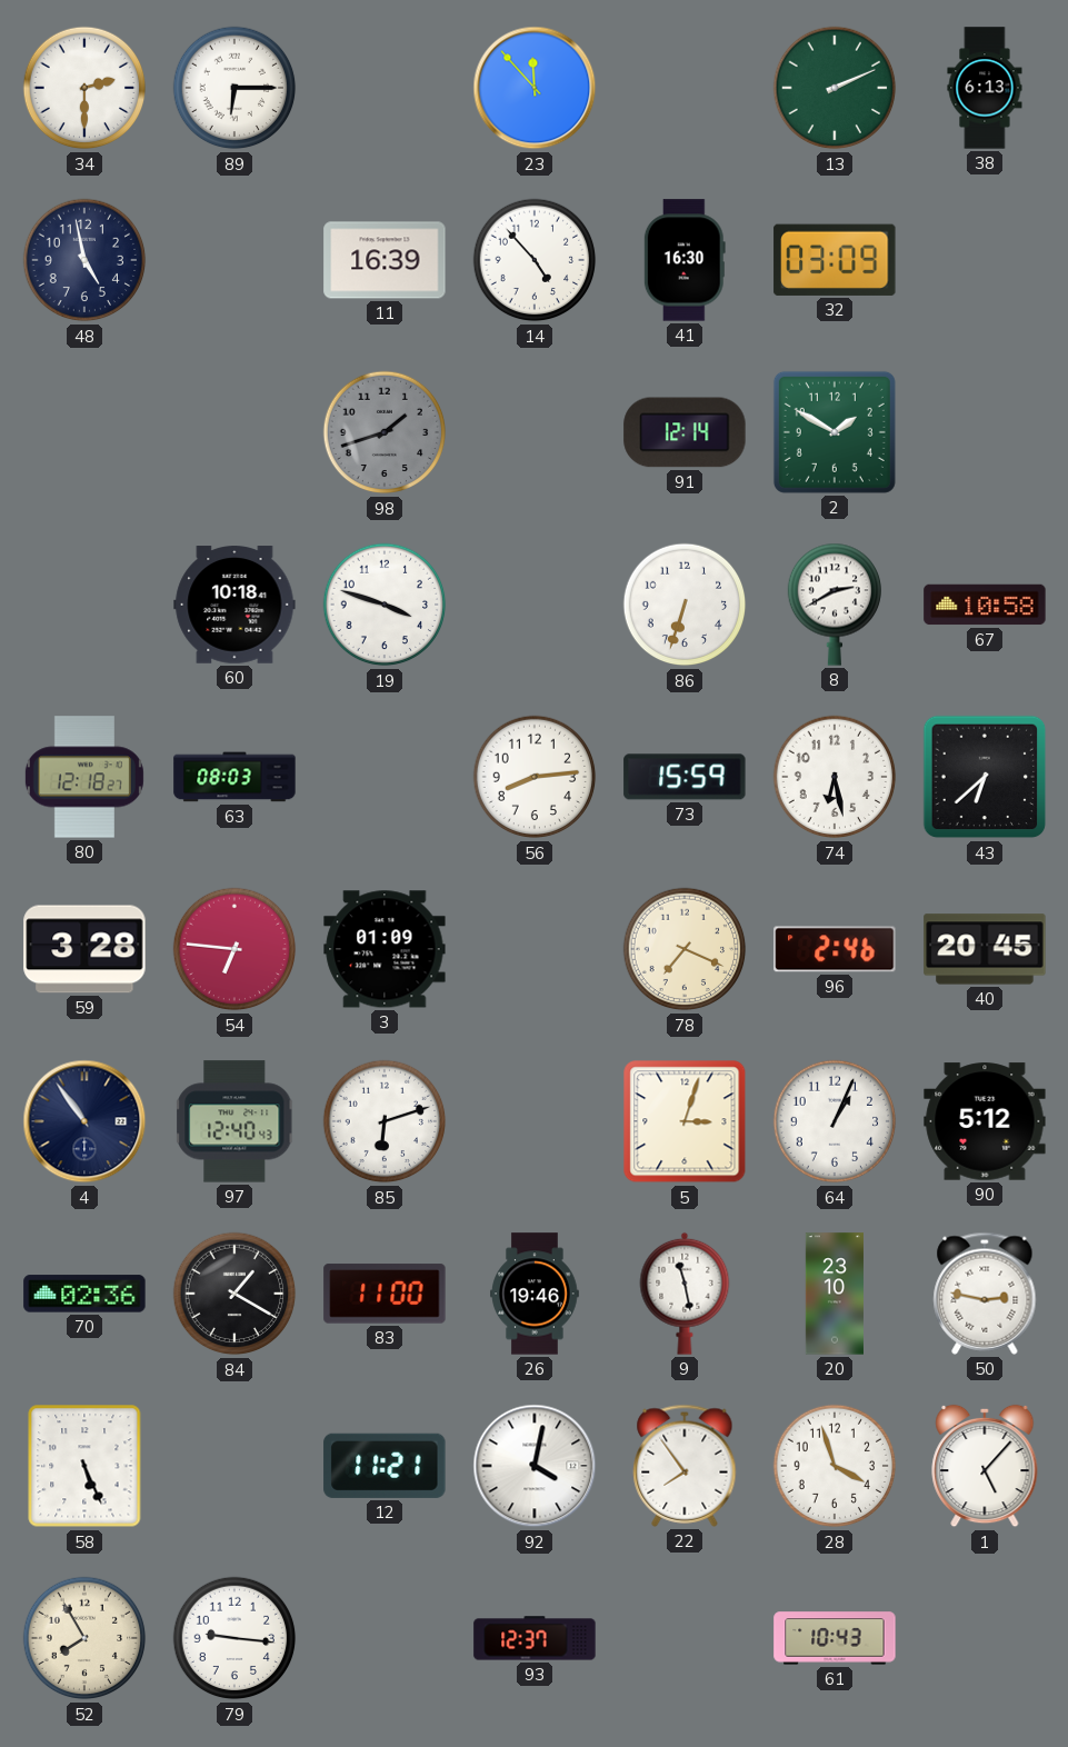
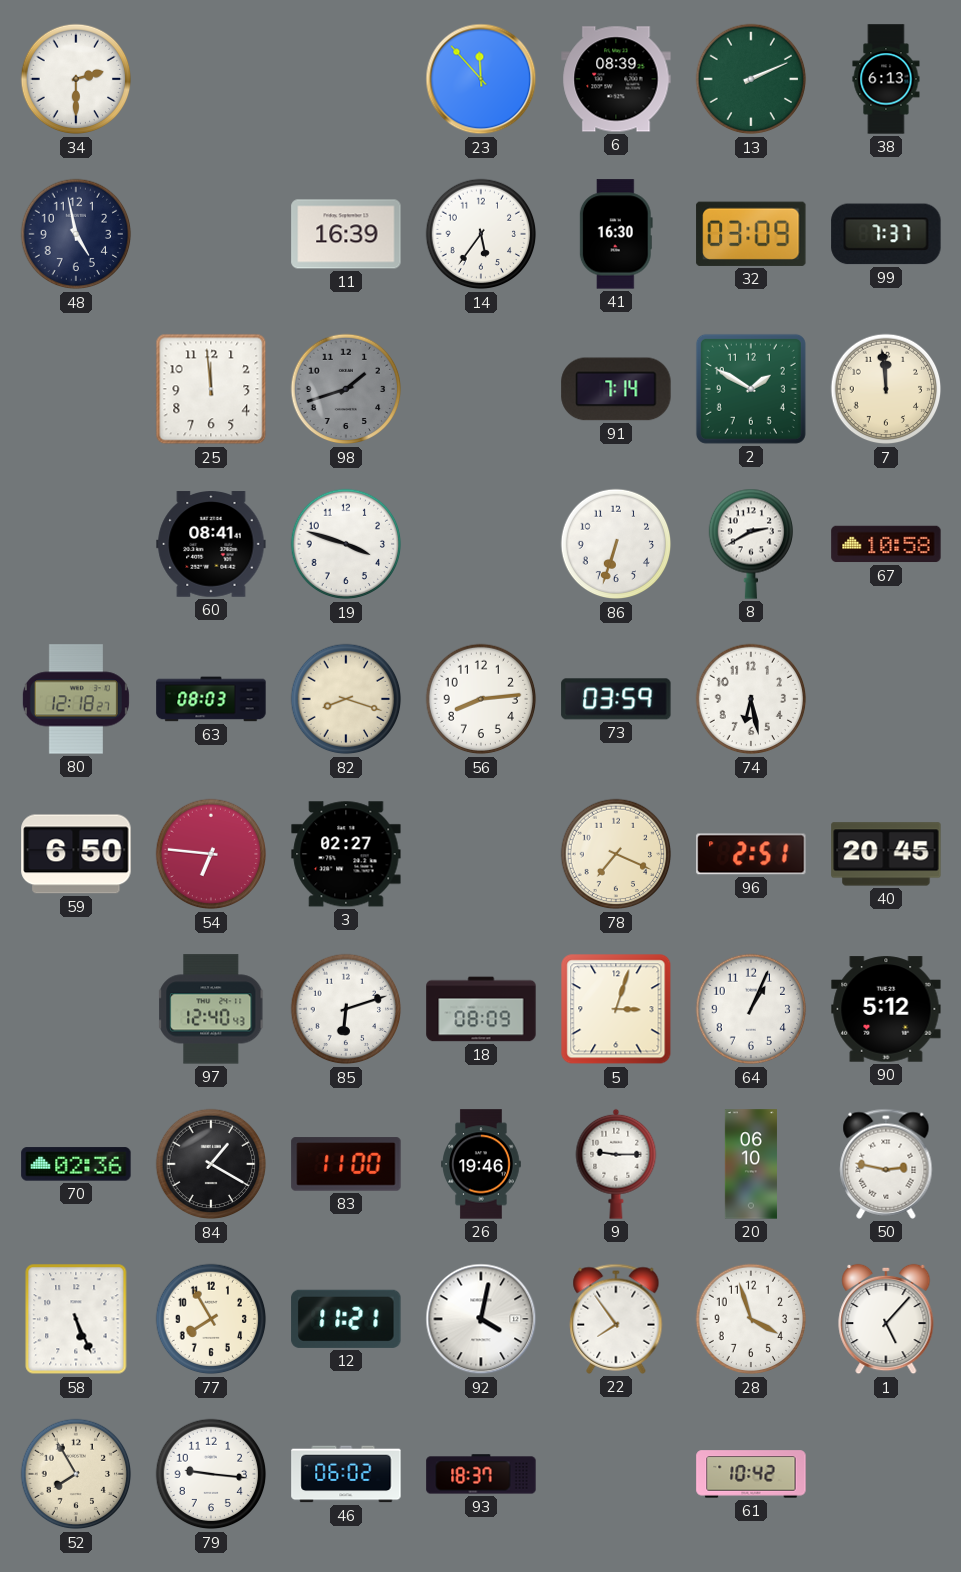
89: 6:15 -> none (234, 88)
6: none -> 08:39 (616, 79)
14: 4:53 -> 5:36 (481, 234)
99: none -> 7:37 (886, 234)
25: none -> 11:59 (211, 389)
91: 12:14 -> 7:14 (616, 389)
7: none -> 11:59 (886, 389)
60: 10:18 -> 08:41 (211, 544)
82: none -> 8:18 (346, 699)
73: 15:59 -> 03:59 (616, 699)
43: 6:38 -> none (985, 777)
59: 3:28 -> 6:50 (76, 854)
3: 01:09 -> 02:27 (346, 854)
96: 2:46 -> 2:51 (751, 854)
4: 10:54 -> none (84, 1121)
18: none -> 08:09 (481, 1009)
9: 11:28 -> 9:15 (616, 1164)
20: 23:10 -> 06:10 (751, 1164)
77: none -> 7:55 (211, 1319)
46: none -> 06:02 (346, 1474)
93: 12:37 -> 18:37 (481, 1474)
61: 10:43 -> 10:42 (751, 1474)
